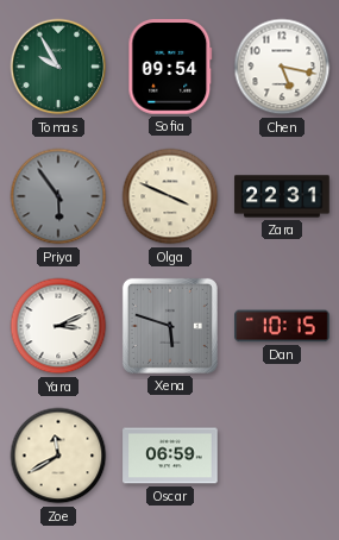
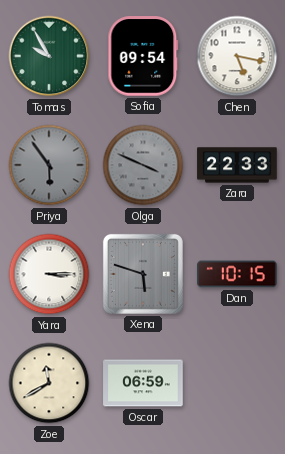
Olga dial: cream -> grey (143, 165)
Zara: 22:31 -> 22:33 (237, 165)
Yara: 3:11 -> 3:15 (49, 274)
